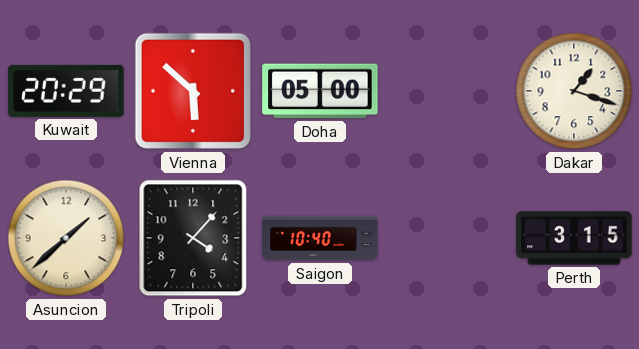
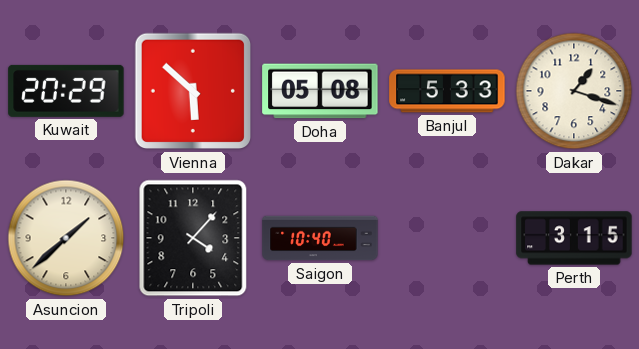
Doha: 05:00 -> 05:08 (320, 91)
Banjul: none -> 5:33 (447, 91)
